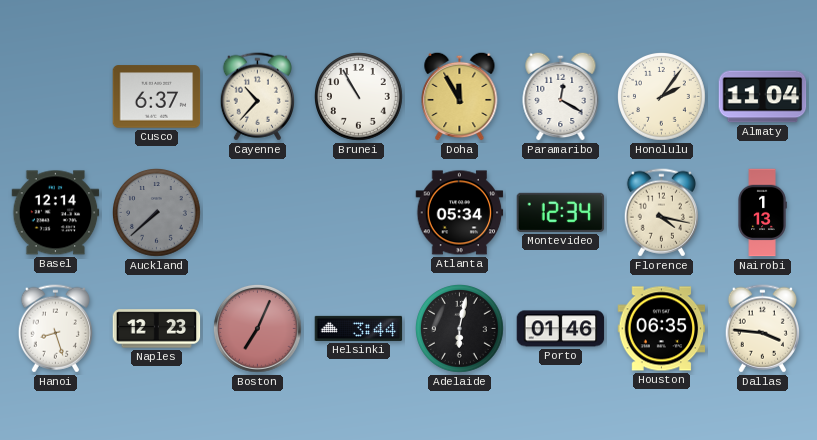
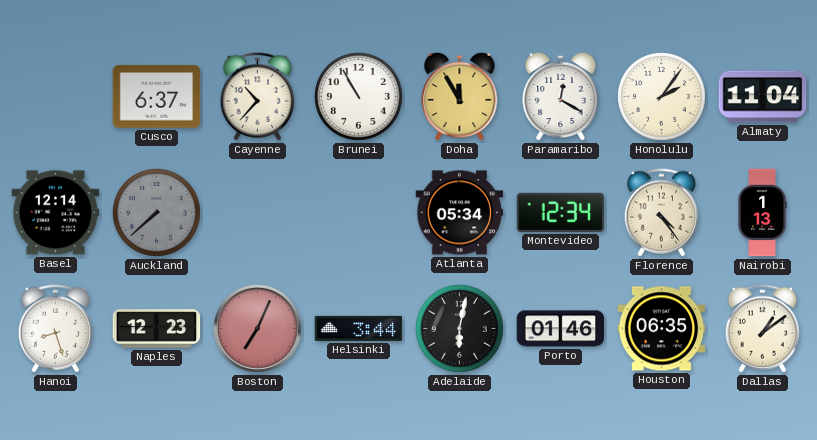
Florence: 4:17 -> 4:24 (661, 213)
Dallas: 3:46 -> 1:09 (762, 329)
